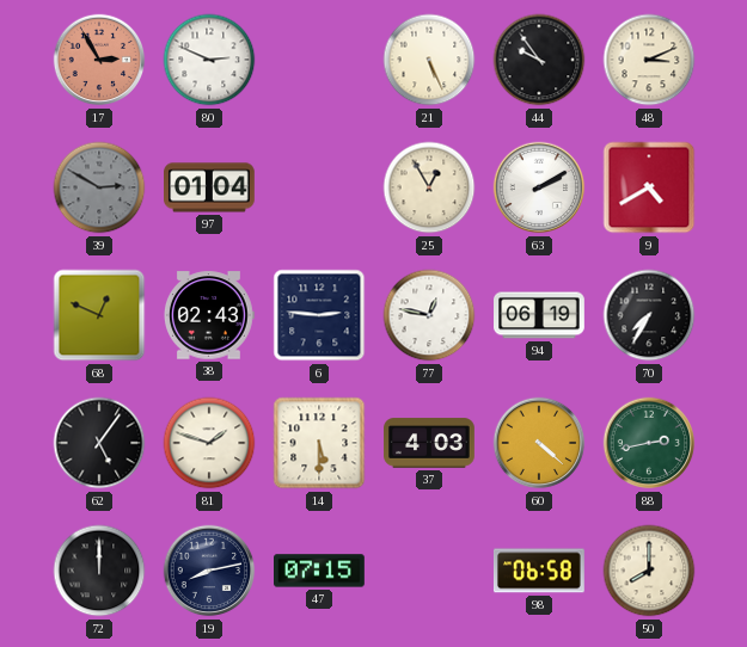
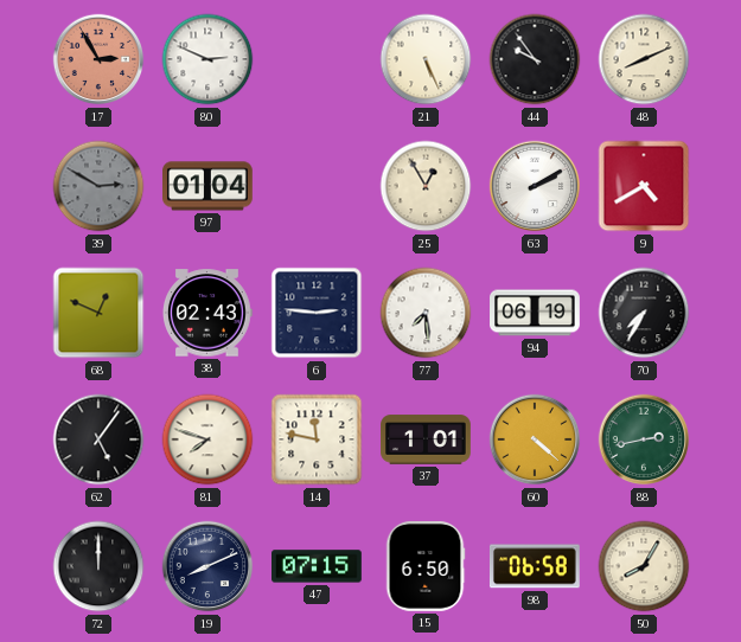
48: 3:11 -> 8:11 (644, 59)
77: 12:47 -> 7:29 (426, 313)
81: 1:48 -> 7:48 (207, 439)
14: 5:30 -> 11:47 (317, 439)
37: 4:03 -> 1:01 (426, 439)
19: 8:13 -> 8:11 (207, 566)
15: none -> 6:50 (426, 567)
50: 8:00 -> 8:05 (644, 566)
